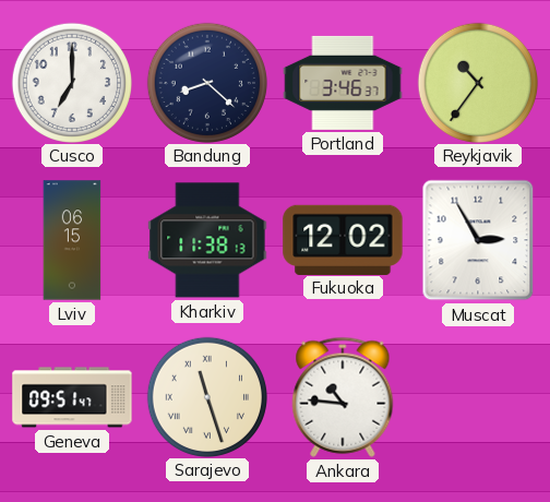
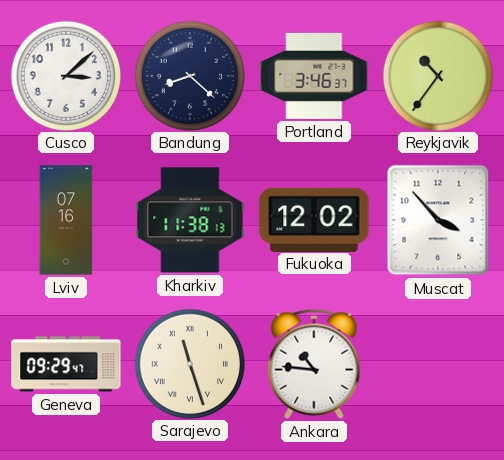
Cusco: 7:00 -> 3:08 (65, 75)
Lviv: 06:15 -> 07:16 (66, 220)
Muscat: 2:55 -> 3:53 (438, 220)
Geneva: 09:51 -> 09:29 (66, 364)
